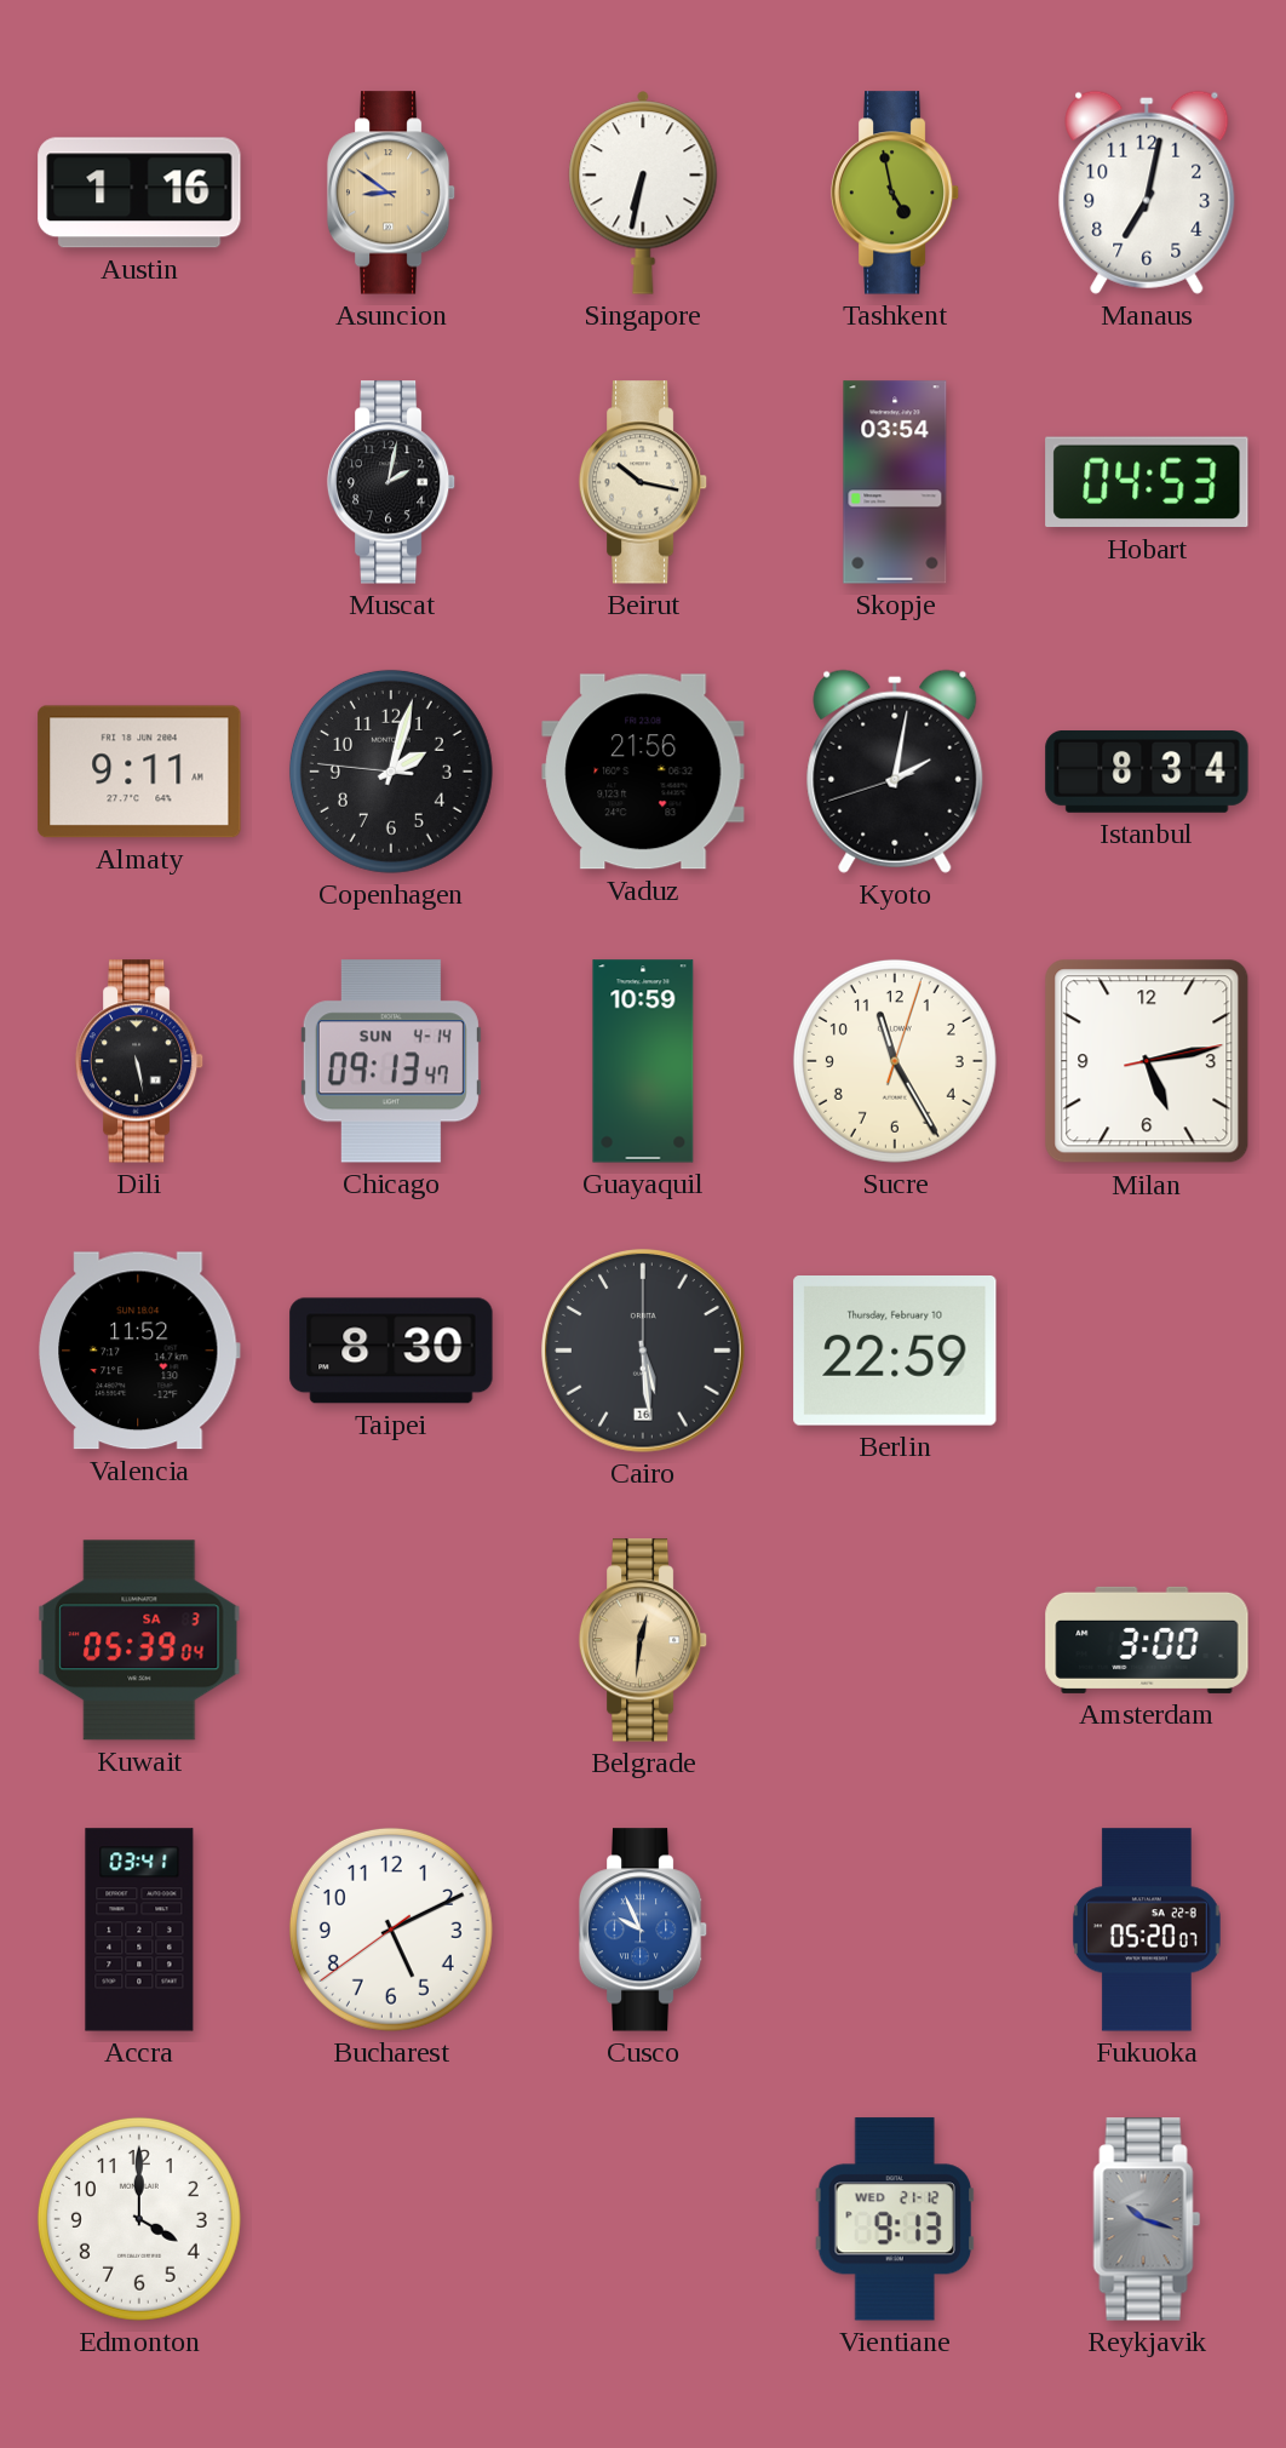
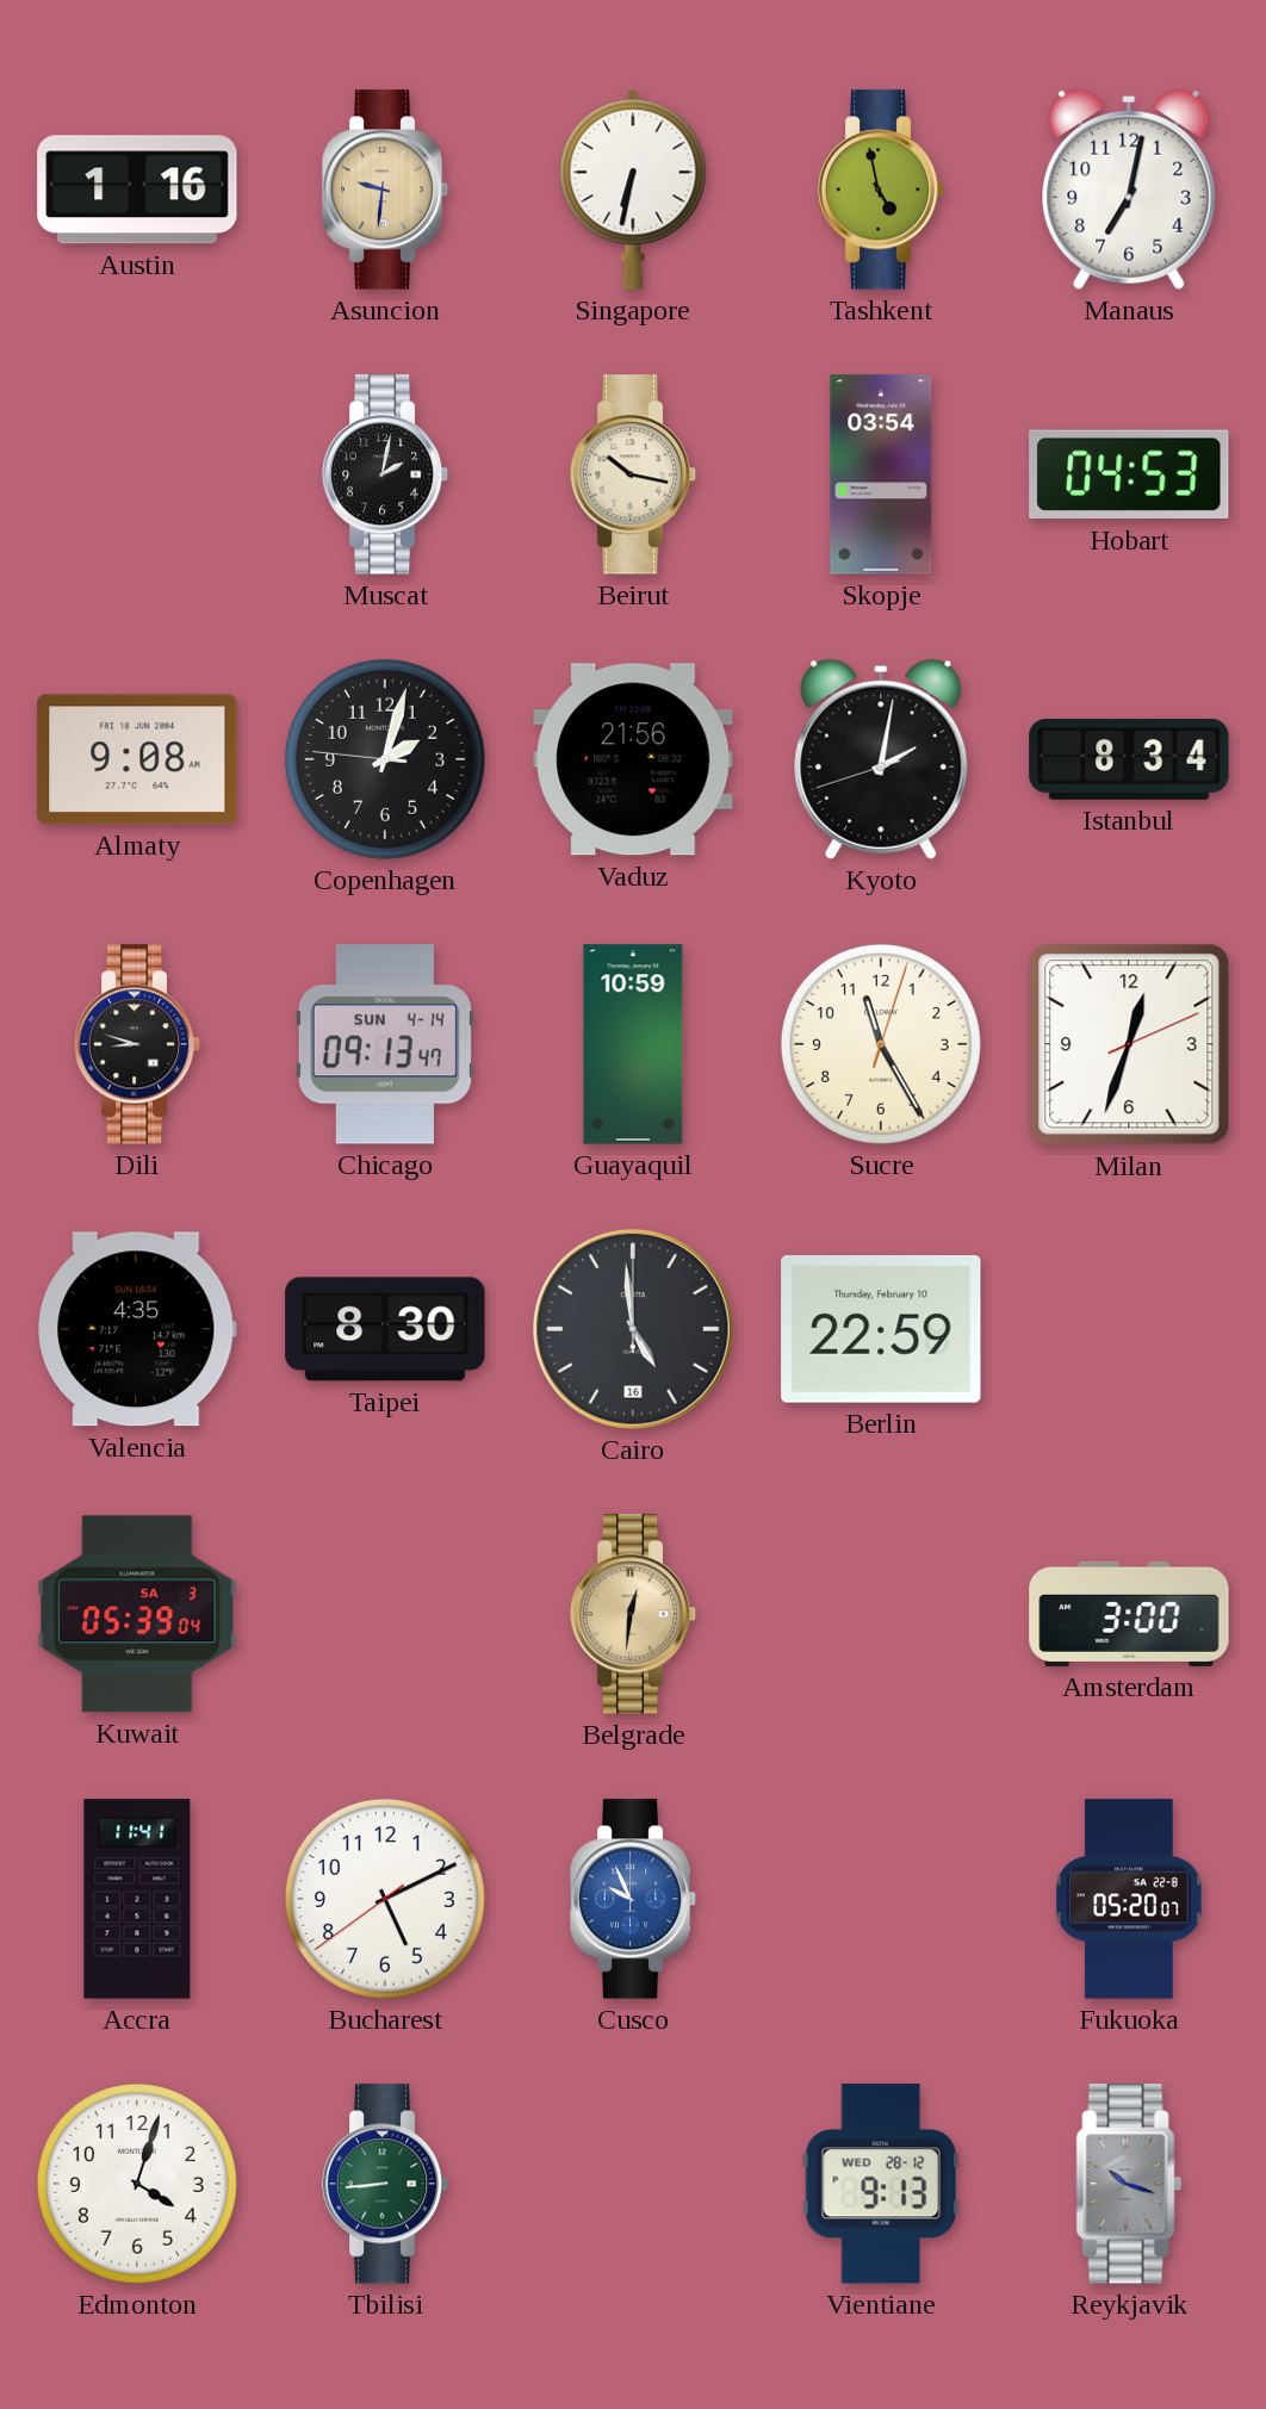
Asuncion: 8:51 -> 9:31 (385, 190)
Almaty: 9:11 -> 9:08 (137, 759)
Dili: 5:28 -> 8:48 (137, 1044)
Milan: 5:13 -> 12:33 (1129, 1044)
Valencia: 11:52 -> 4:35 (137, 1329)
Cairo: 5:29 -> 4:59 (633, 1329)
Accra: 03:41 -> 11:41 (137, 1899)
Edmonton: 4:00 -> 4:03 (137, 2184)
Tbilisi: none -> 8:44 (385, 2184)
Vientiane date: WED 21-12 -> WED 28-12 (881, 2184)
